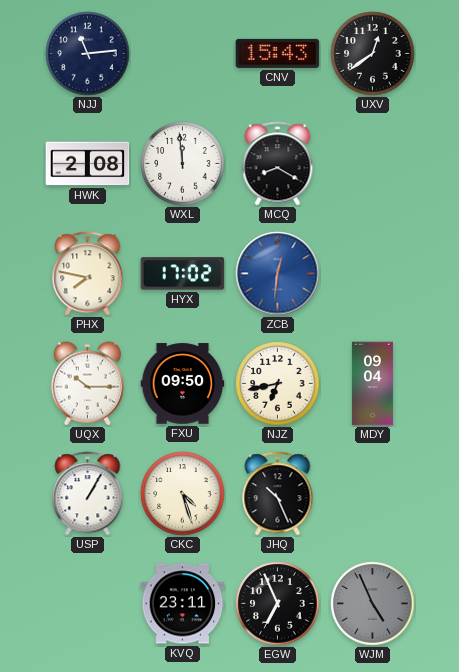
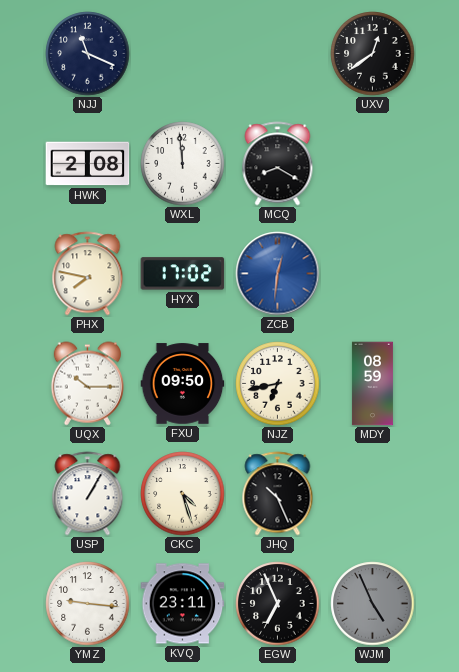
NJJ: 11:14 -> 11:19 (88, 54)
CNV: 15:43 -> none (278, 53)
MDY: 09:04 -> 08:59 (372, 384)
YMZ: none -> 9:16 (88, 604)
